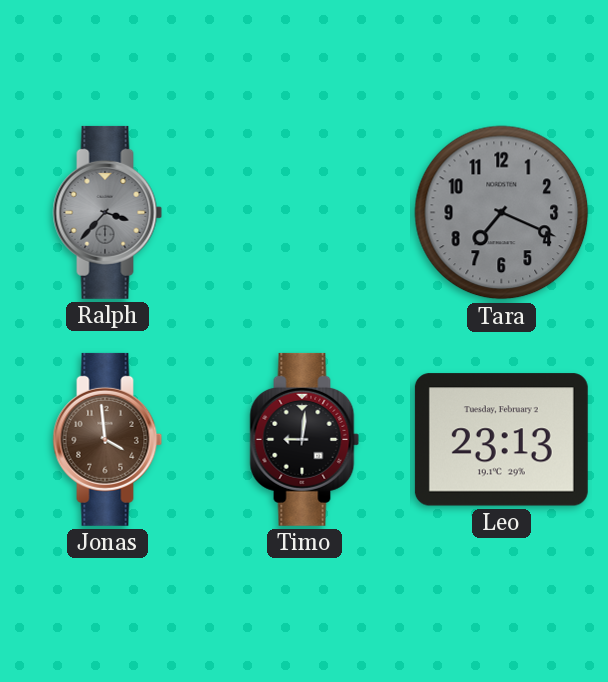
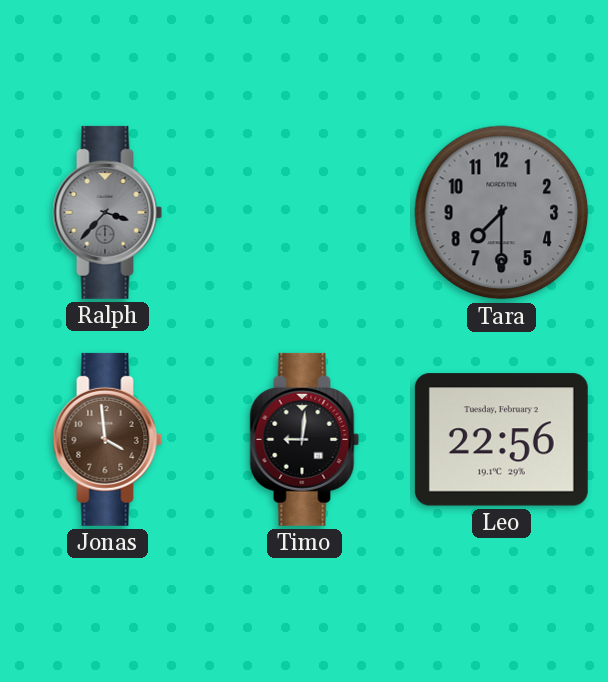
Tara: 7:19 -> 7:30 (502, 213)
Leo: 23:13 -> 22:56 (501, 440)
